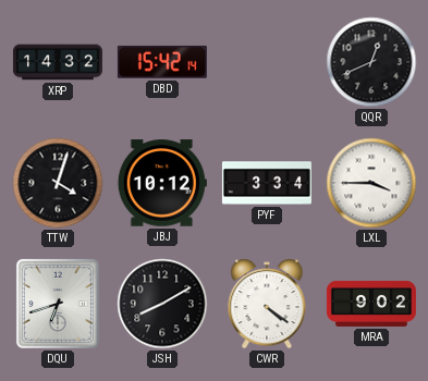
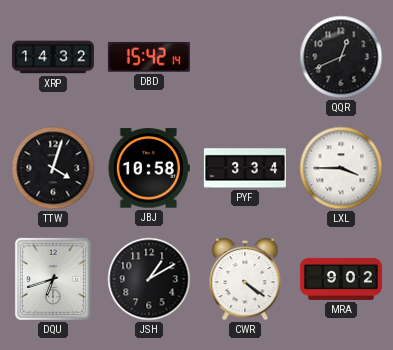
JBJ: 10:12 -> 10:58 (149, 168)
JSH: 8:10 -> 1:10 (149, 279)
